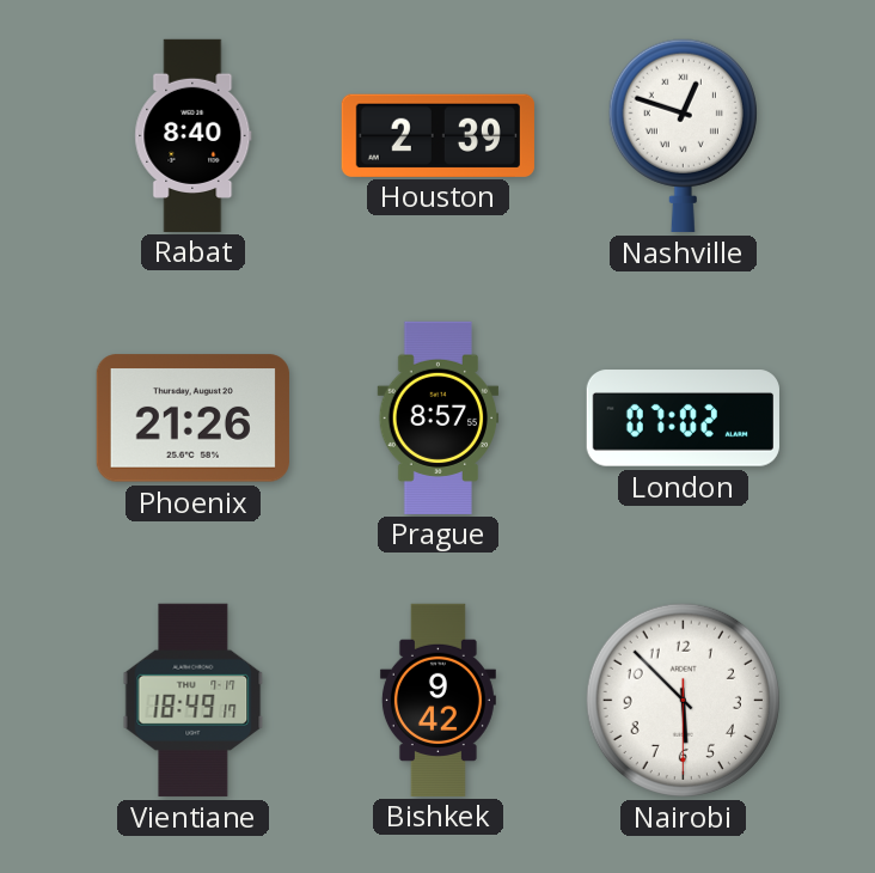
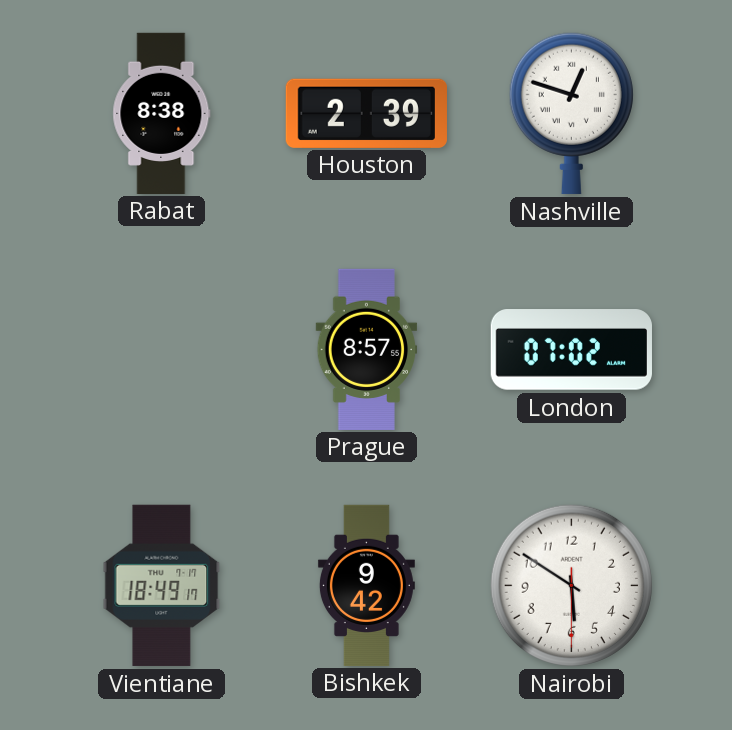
Rabat: 8:40 -> 8:38 (162, 113)
Phoenix: 21:26 -> none (192, 419)
Nairobi: 5:52 -> 5:50 (571, 585)
